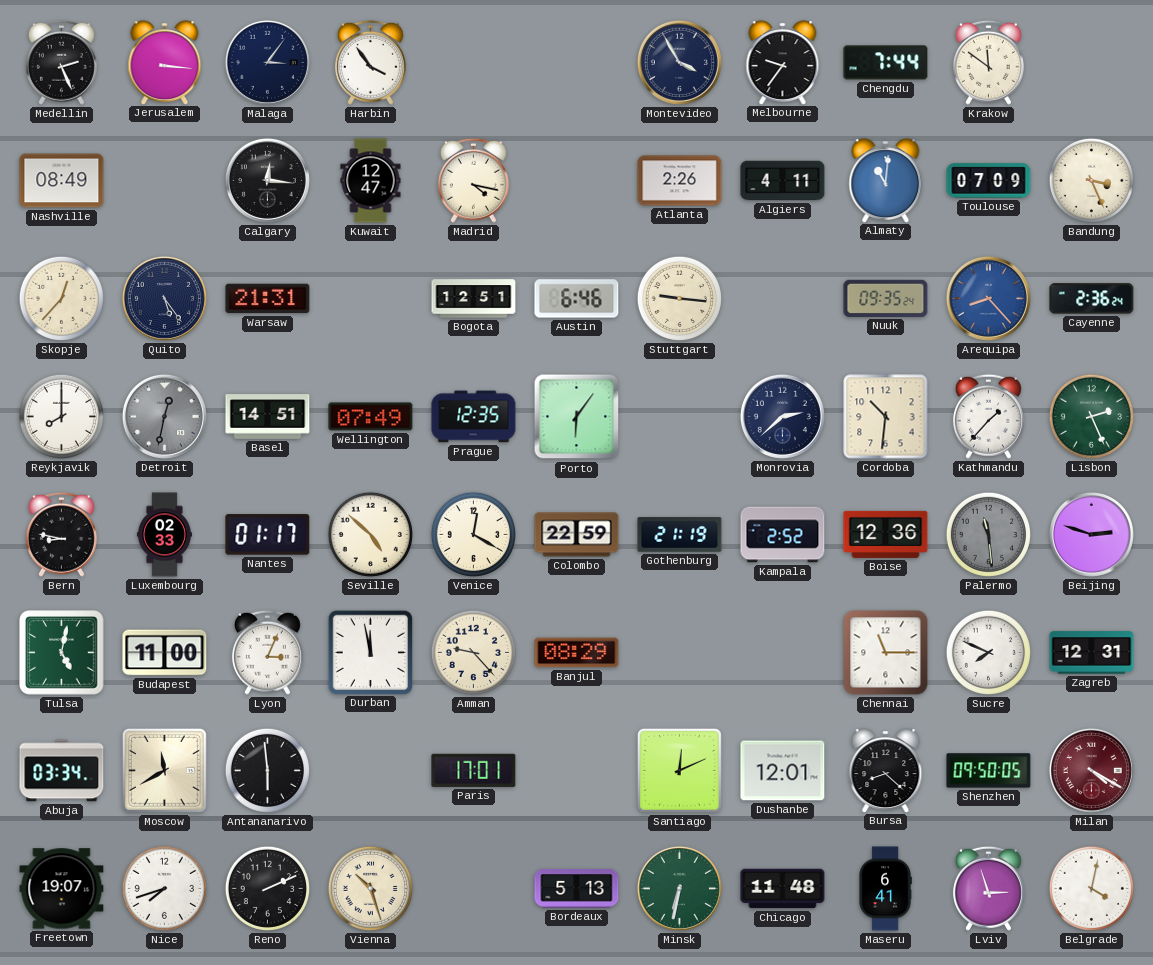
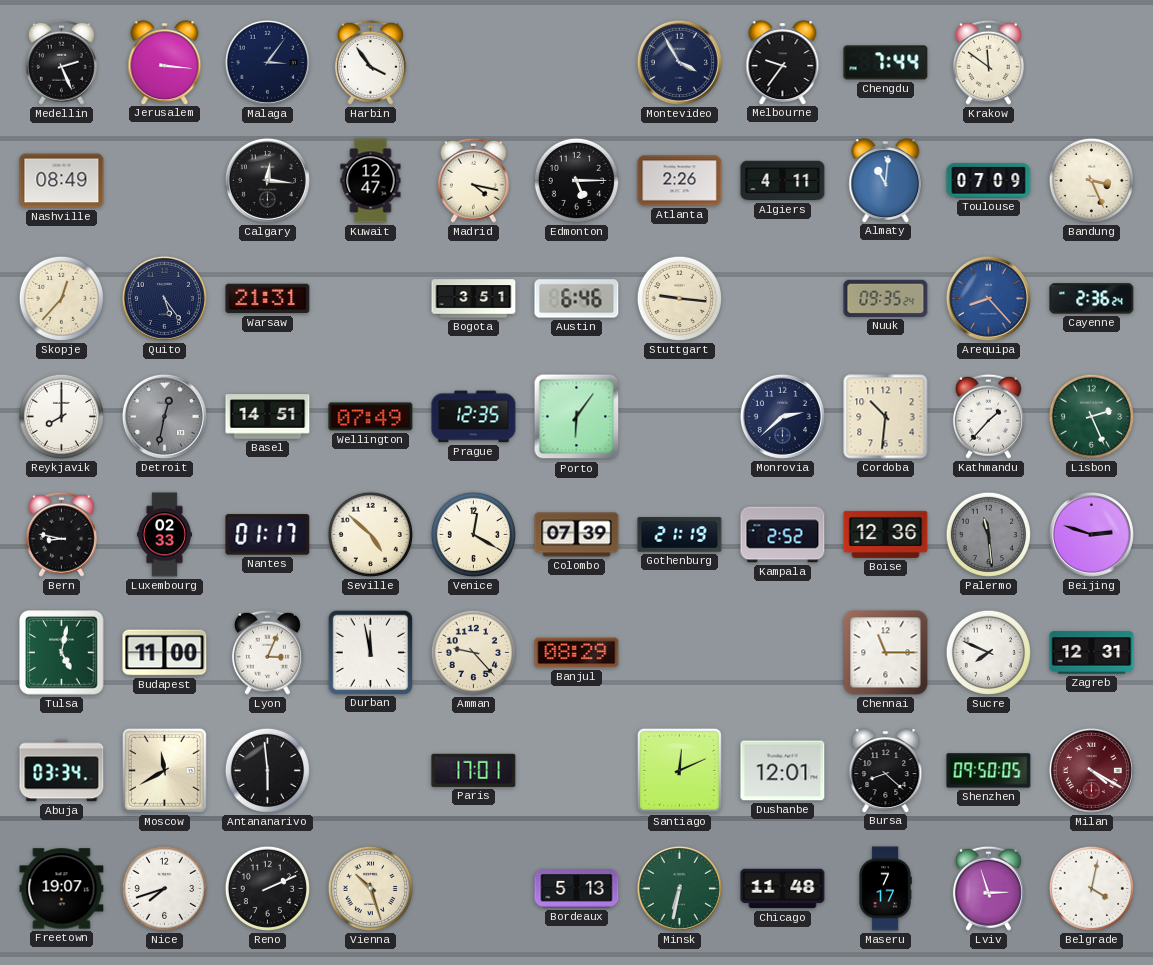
Edmonton: none -> 5:15 (576, 180)
Bogota: 12:51 -> 3:51 (474, 299)
Colombo: 22:59 -> 07:39 (577, 535)
Maseru: 6:41 -> 7:17 (885, 889)
